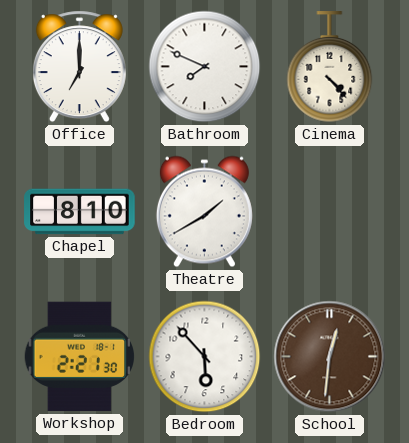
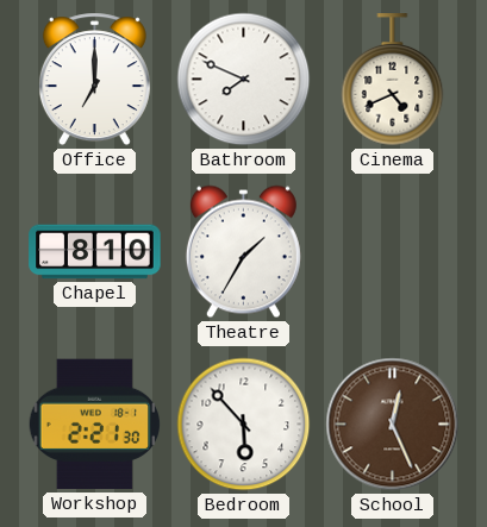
Cinema: 4:23 -> 4:41 (393, 80)
Theatre: 1:40 -> 1:35 (243, 252)
School: 12:31 -> 12:26 (393, 425)
